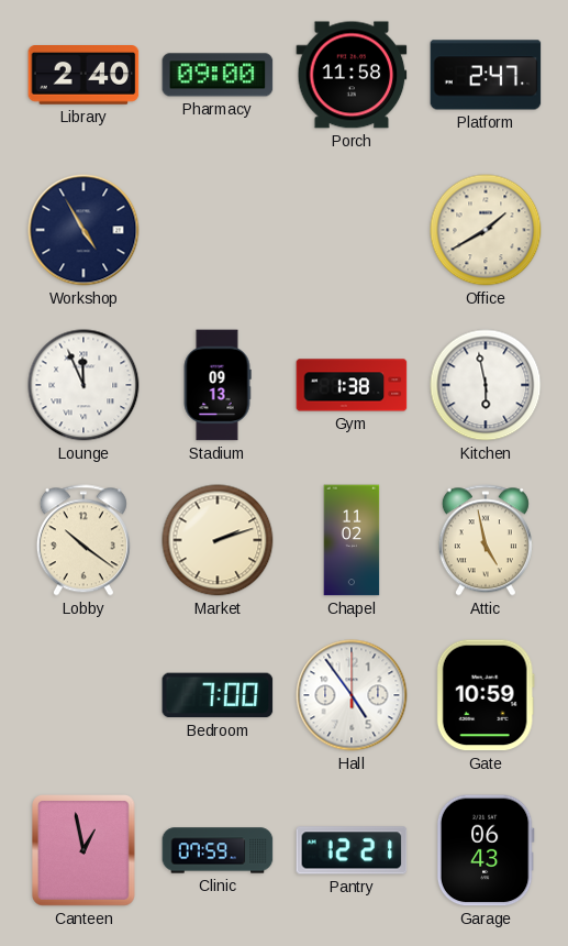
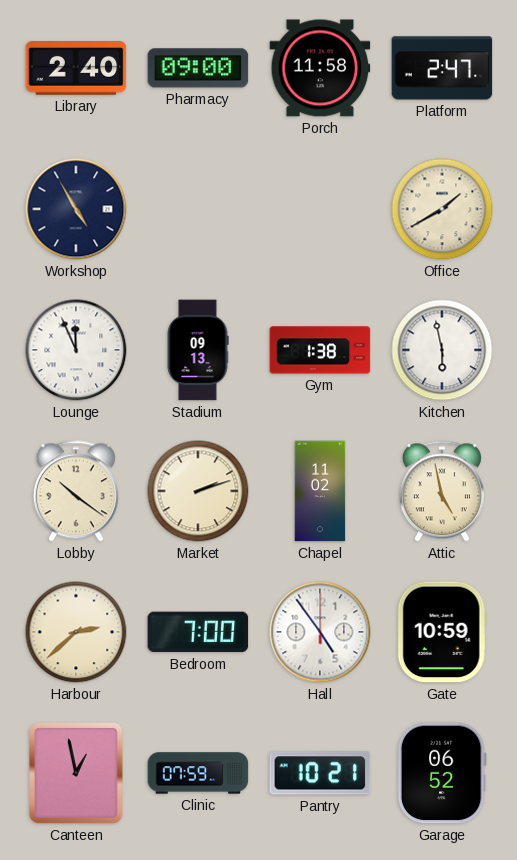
Harbour: none -> 2:38 (76, 632)
Pantry: 12:21 -> 10:21 (320, 773)
Garage: 06:43 -> 06:52 (442, 773)
